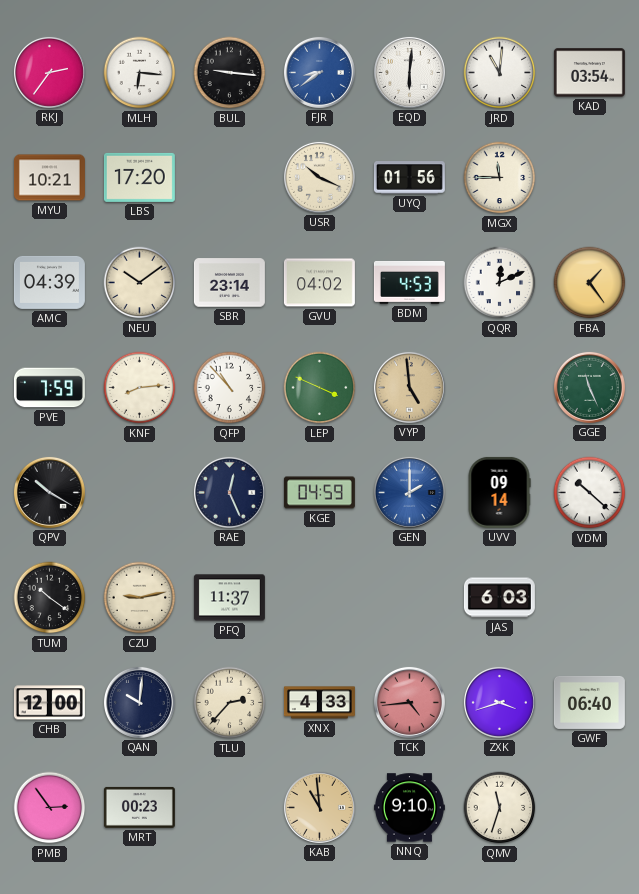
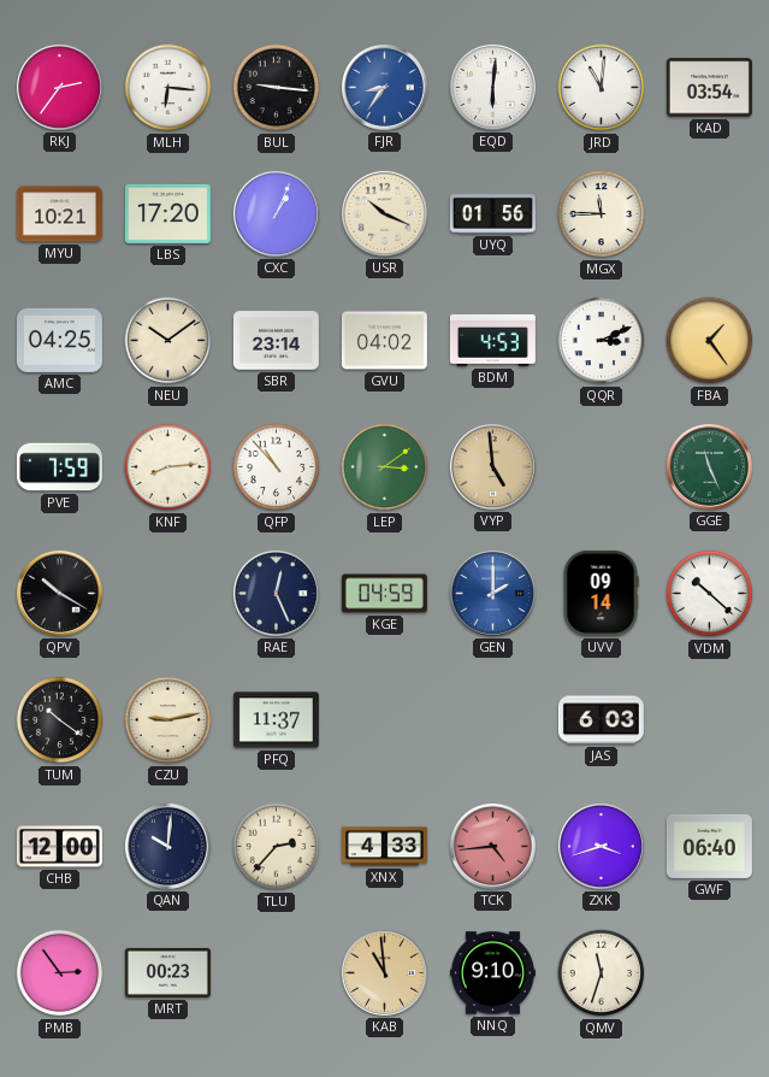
FJR: 8:39 -> 8:36 (384, 87)
CXC: none -> 1:04 (276, 213)
AMC: 04:39 -> 04:25 (59, 340)
QQR: 12:11 -> 3:11 (602, 341)
LEP: 3:49 -> 3:09 (385, 467)
